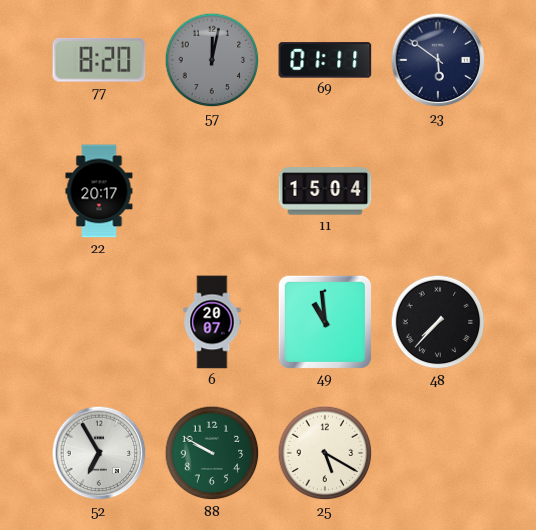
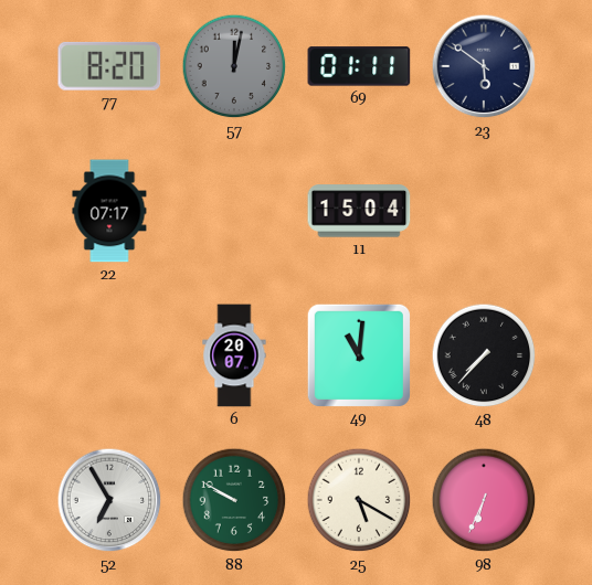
22: 20:17 -> 07:17 (109, 211)
49: 10:59 -> 11:01 (359, 355)
98: none -> 6:34 (484, 500)
